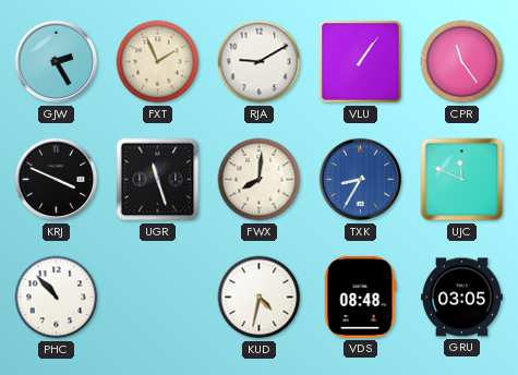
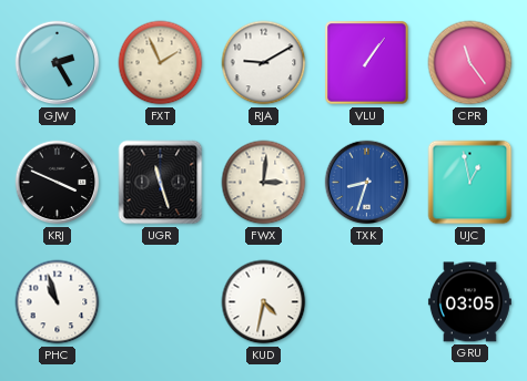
FWX: 8:01 -> 3:01 (264, 183)
TXK: 8:35 -> 8:33 (367, 183)
UJC: 11:49 -> 12:58 (470, 183)
PHC: 10:53 -> 10:57 (58, 302)
VDS: 08:48 -> none (360, 297)
